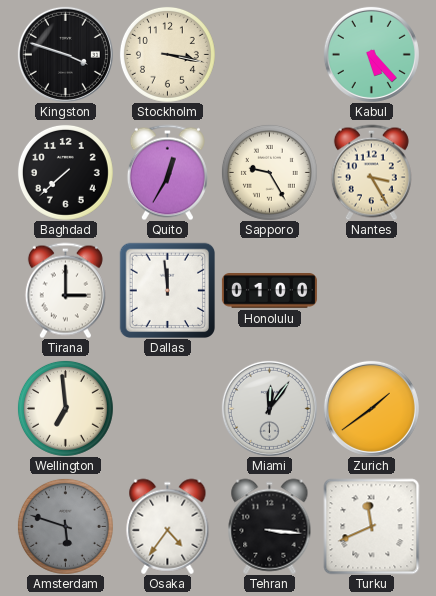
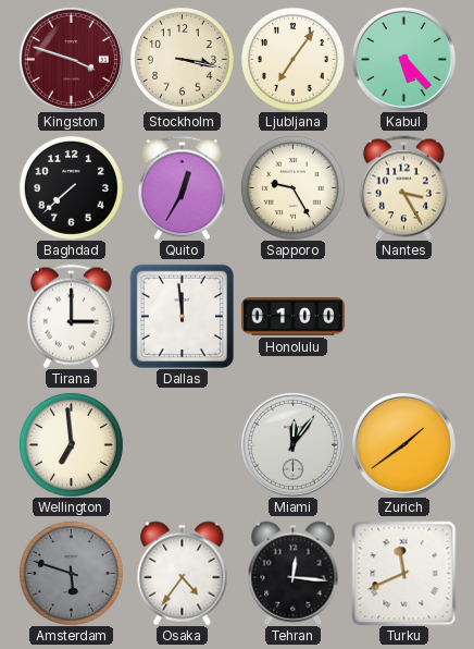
Kingston dial: black -> burgundy (71, 59)
Ljubljana: none -> 7:06 (292, 59)
Tehran: 3:16 -> 12:16 (294, 573)
